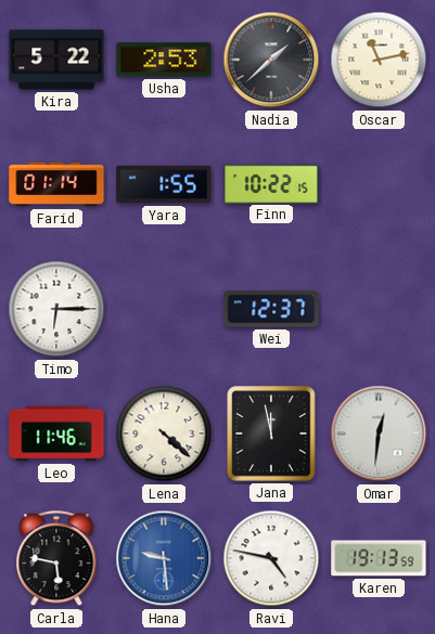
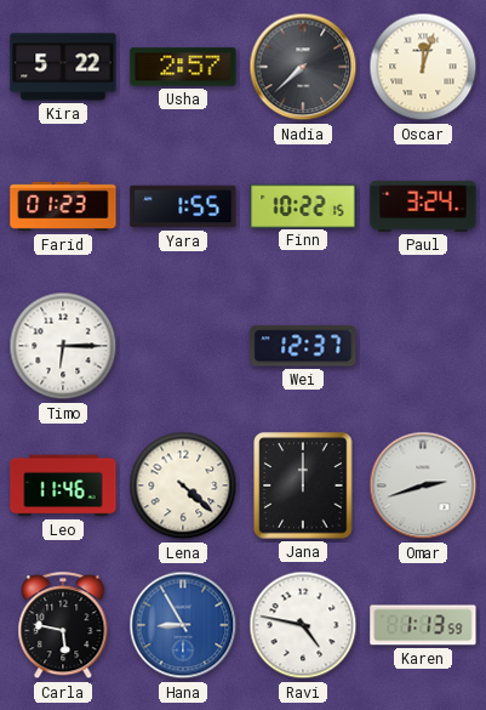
Usha: 2:53 -> 2:57 (183, 67)
Nadia: 1:38 -> 7:38 (303, 67)
Oscar: 11:13 -> 12:03 (423, 67)
Farid: 01:14 -> 01:23 (63, 206)
Paul: none -> 3:24 (423, 206)
Jana: 11:58 -> 12:00 (303, 485)
Omar: 12:31 -> 2:42 (423, 485)
Hana: 9:29 -> 8:55 (183, 625)
Karen: 19:13 -> 1:13 (423, 625)
